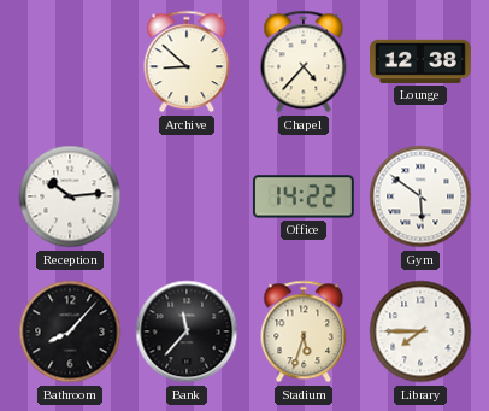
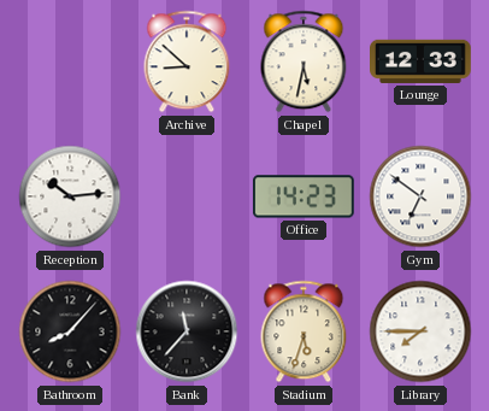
Chapel: 4:37 -> 5:32 (304, 61)
Lounge: 12:38 -> 12:33 (422, 61)
Office: 14:22 -> 14:23 (304, 196)
Gym: 5:51 -> 6:51 (420, 196)
